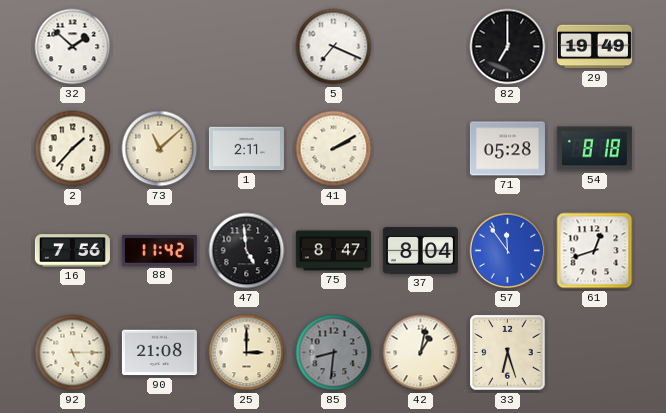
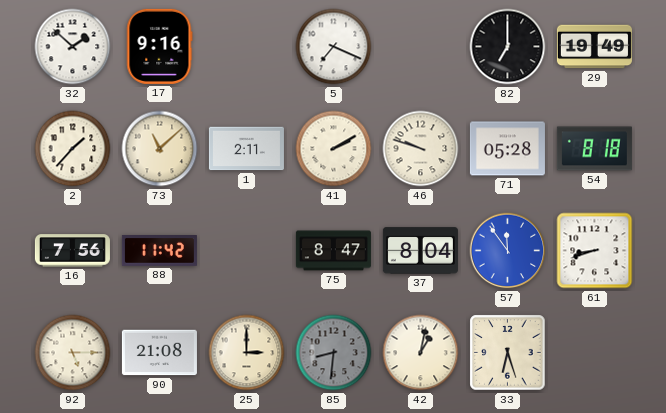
17: none -> 9:16 (160, 46)
46: none -> 9:48 (421, 149)
47: 4:59 -> none (247, 251)
61: 12:42 -> 8:42 (595, 251)
